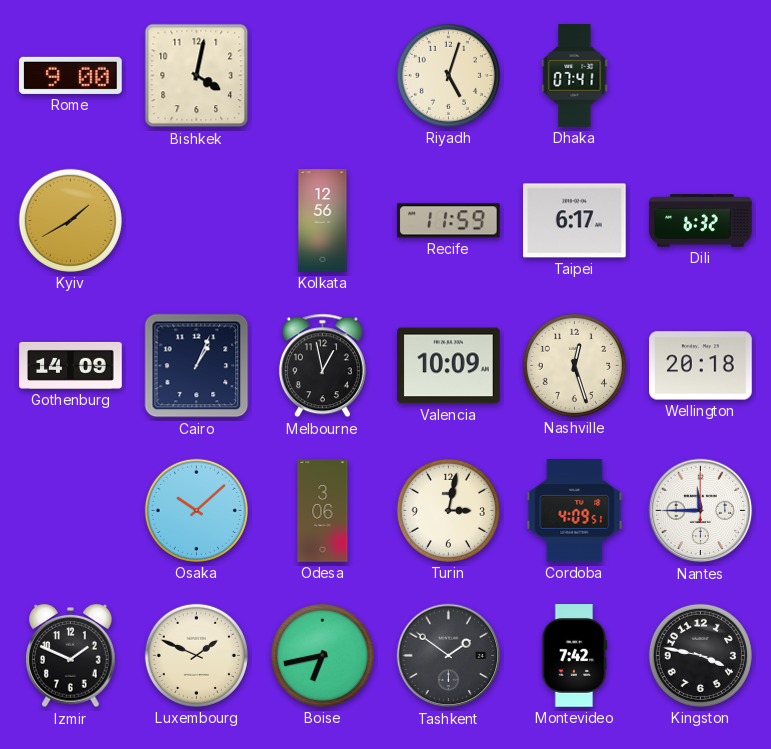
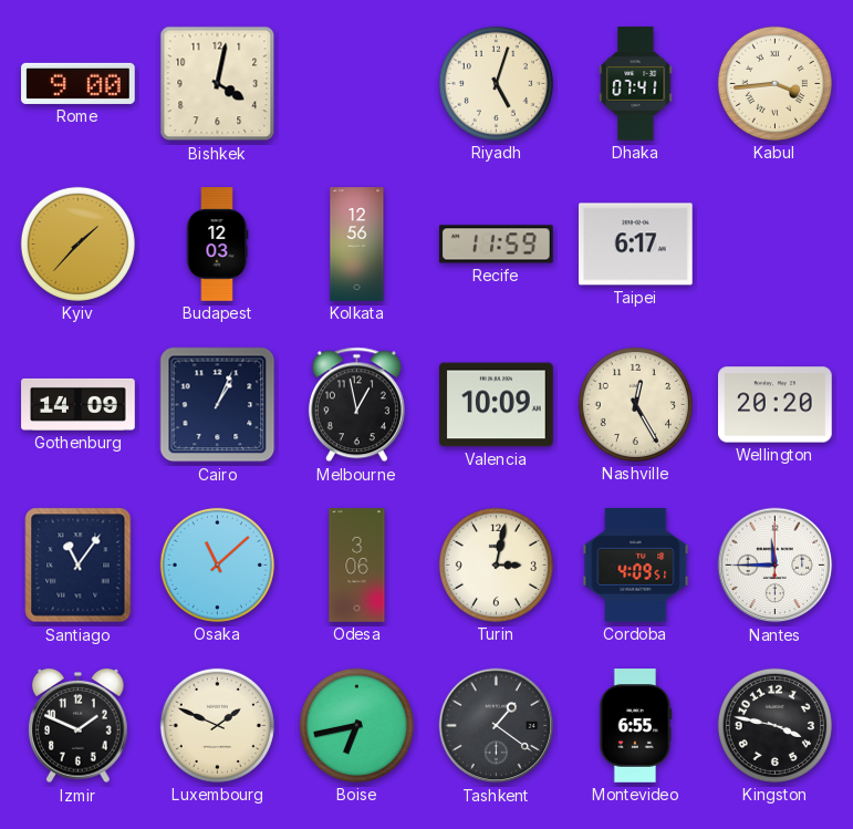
Kabul: none -> 3:44 (774, 83)
Kyiv: 1:40 -> 1:37 (77, 243)
Budapest: none -> 12:03 (217, 245)
Dili: 6:32 -> none (701, 221)
Nashville: 12:27 -> 12:25 (635, 404)
Wellington: 20:18 -> 20:20 (776, 405)
Santiago: none -> 11:06 (79, 566)
Osaka: 10:08 -> 11:08 (217, 564)
Tashkent: 1:51 -> 1:21 (497, 726)
Montevideo: 7:42 -> 6:55 (636, 726)
